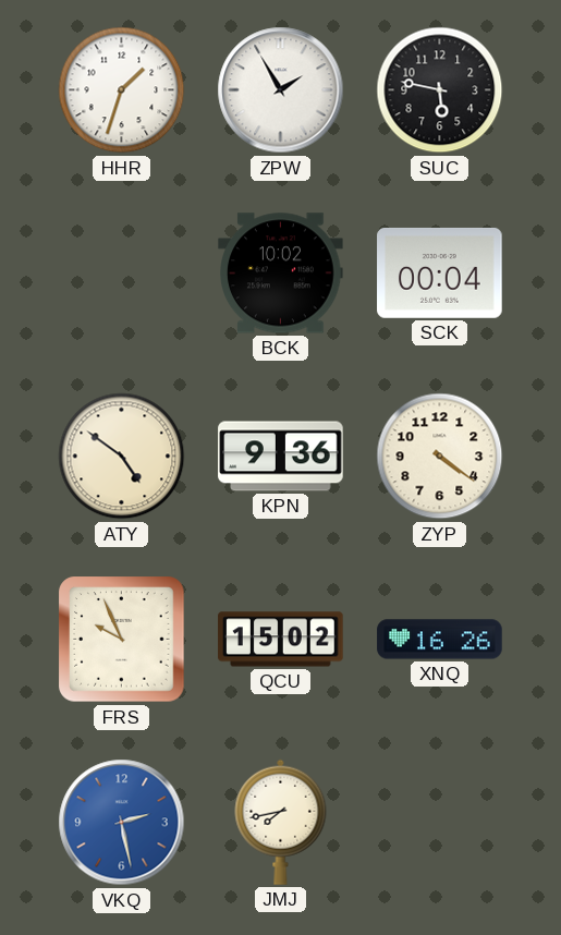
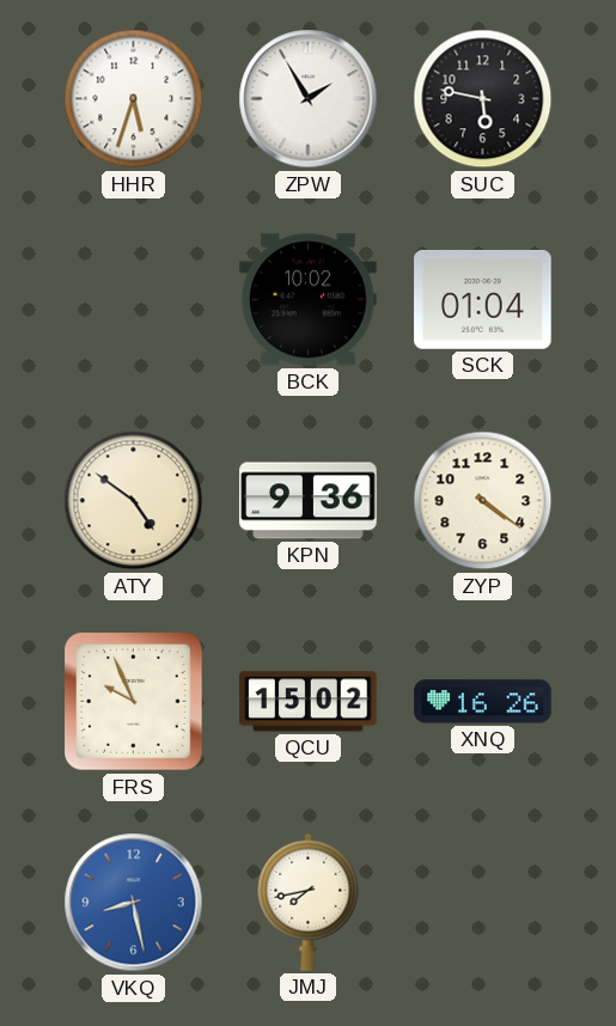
HHR: 1:33 -> 5:33 (134, 99)
SCK: 00:04 -> 01:04 (483, 299)
VKQ: 2:28 -> 8:28 (134, 903)
